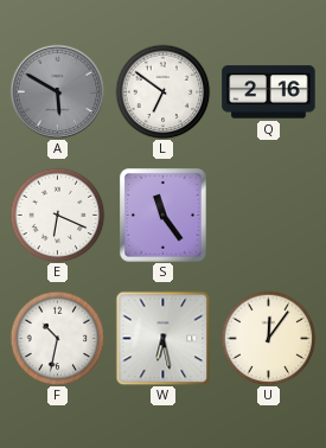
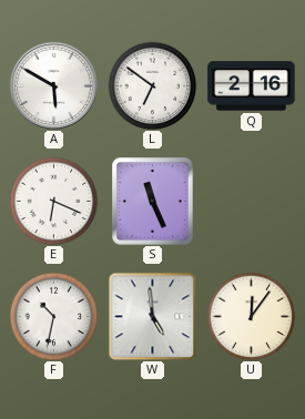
A dial: grey -> white (53, 85)
S: 11:24 -> 11:26 (153, 202)
W: 6:28 -> 4:59 (152, 316)
